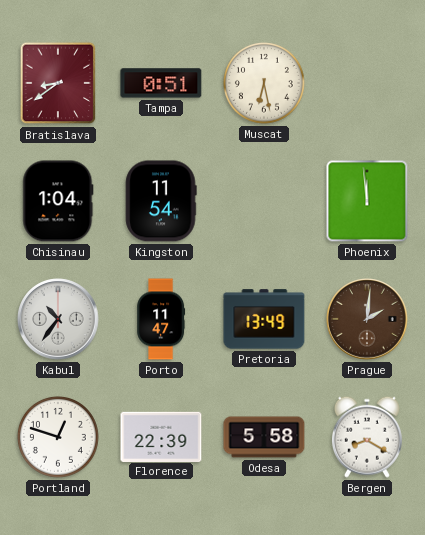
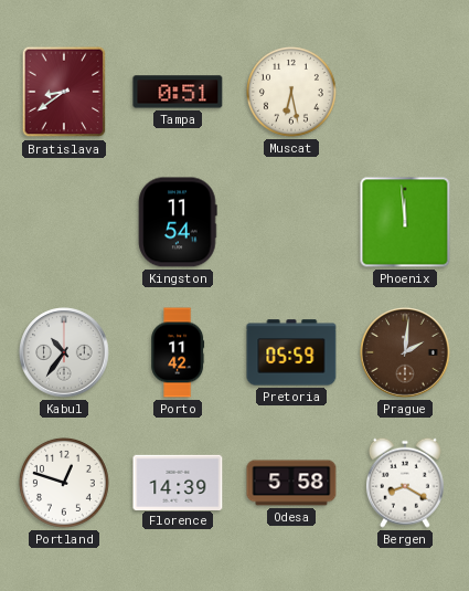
Chisinau: 1:04 -> none (58, 201)
Porto: 11:47 -> 11:42 (178, 352)
Pretoria: 13:49 -> 05:59 (291, 352)
Florence: 22:39 -> 14:39 (178, 482)
